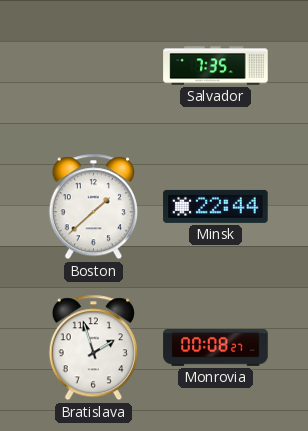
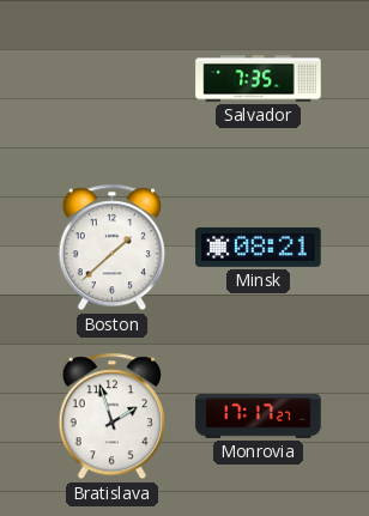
Minsk: 22:44 -> 08:21 (259, 247)
Monrovia: 00:08 -> 17:17 (259, 417)
